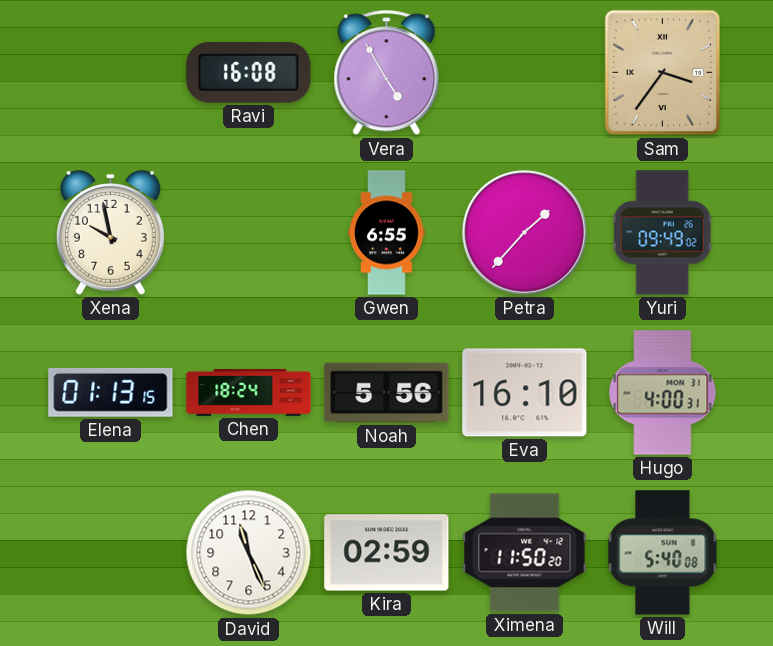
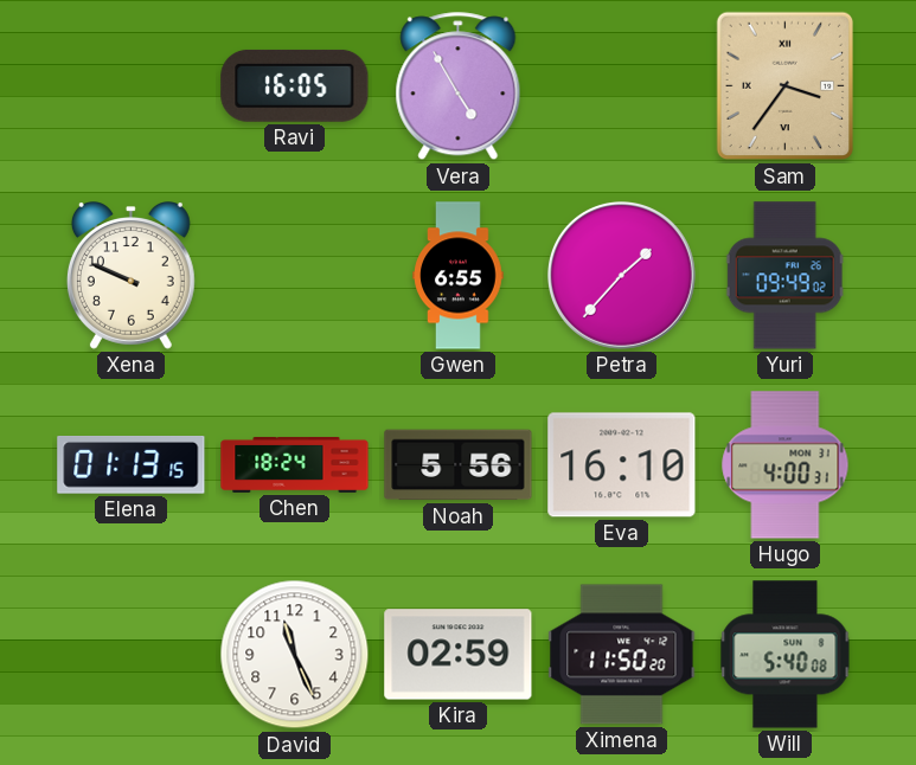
Ravi: 16:08 -> 16:05 (295, 85)
Xena: 9:58 -> 9:49 (130, 276)
